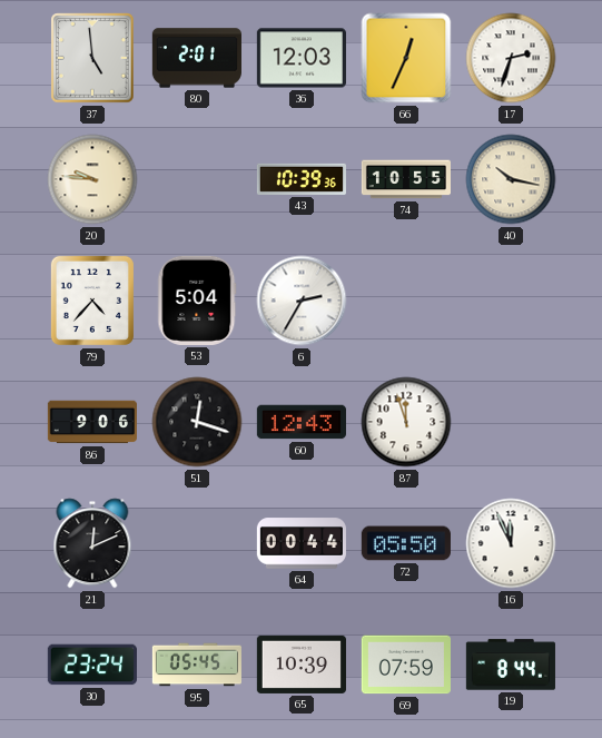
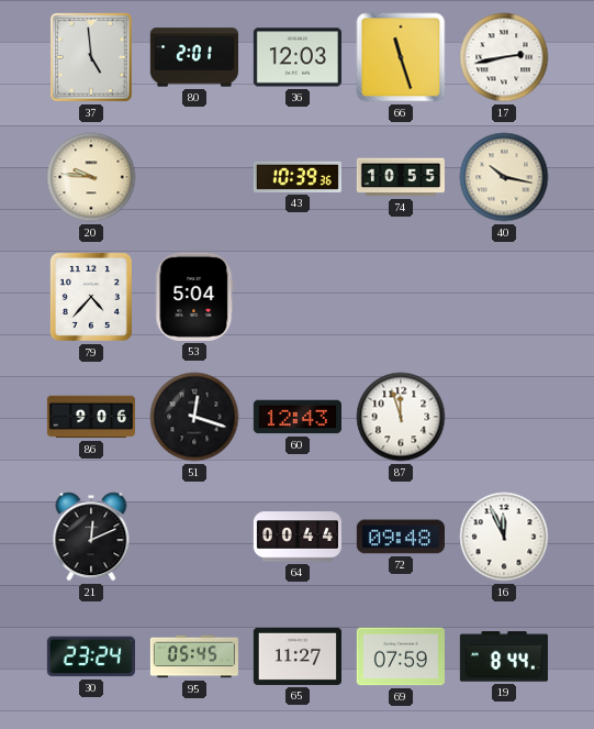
66: 12:34 -> 11:27 (401, 57)
17: 2:33 -> 2:43 (504, 57)
6: 2:35 -> none (302, 301)
72: 05:50 -> 09:48 (401, 537)
65: 10:39 -> 11:27 (298, 656)
